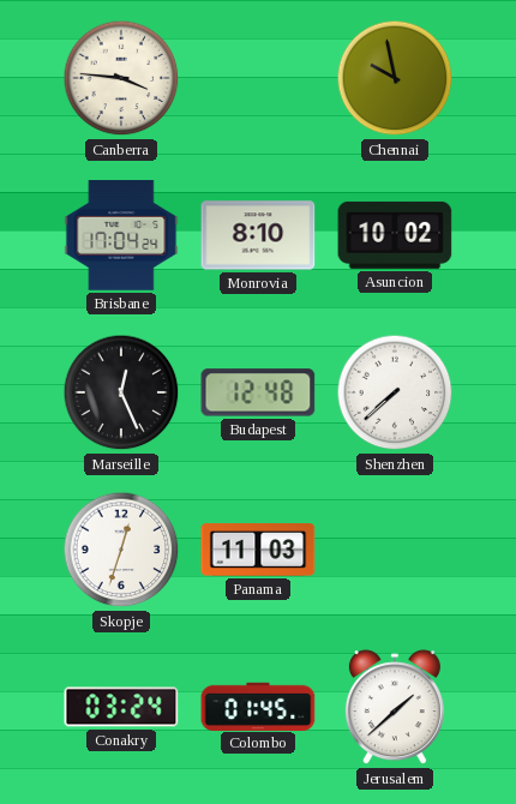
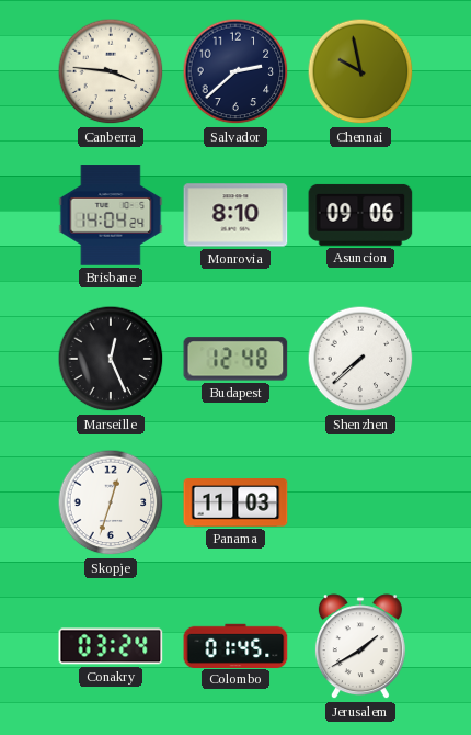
Salvador: none -> 2:38 (235, 71)
Brisbane: 17:04 -> 14:04 (111, 215)
Asuncion: 10:02 -> 09:06 (360, 215)
Jerusalem: 1:38 -> 1:40 (360, 647)
